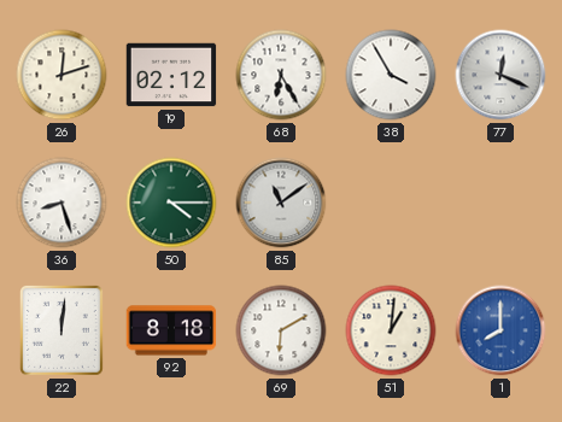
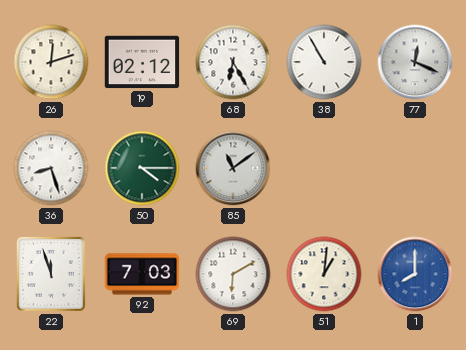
38: 3:55 -> 10:55 (324, 62)
22: 12:01 -> 11:57 (51, 274)
92: 8:18 -> 7:03 (142, 274)
